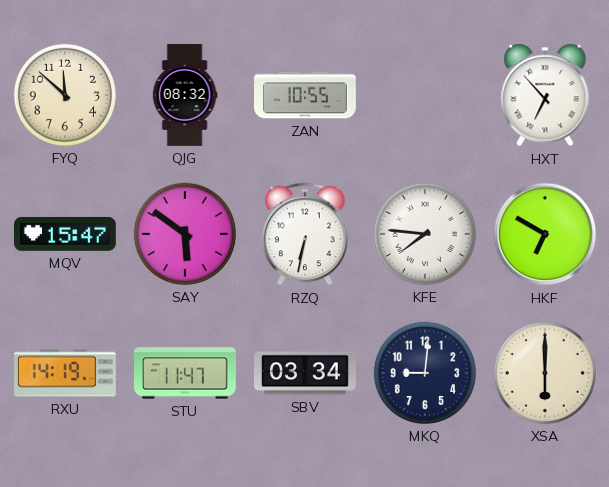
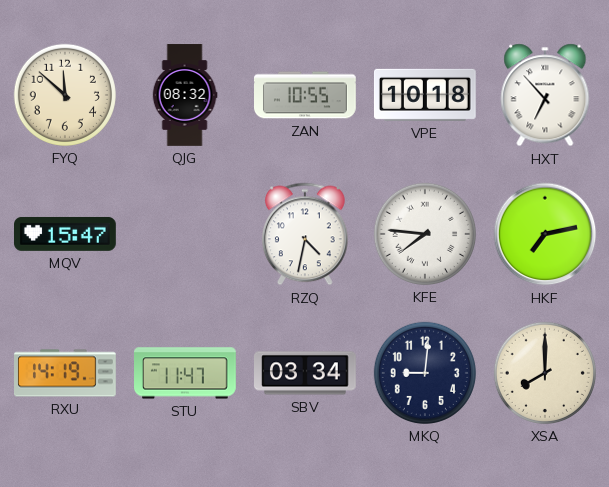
VPE: none -> 10:18 (425, 95)
SAY: 5:51 -> none (185, 234)
RZQ: 6:32 -> 4:32 (305, 234)
HKF: 6:50 -> 7:13 (545, 234)
XSA: 6:00 -> 8:00 (545, 373)
